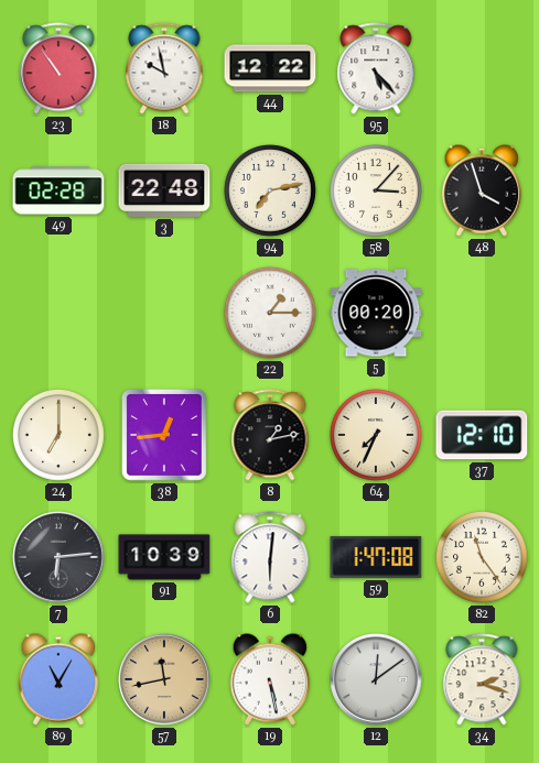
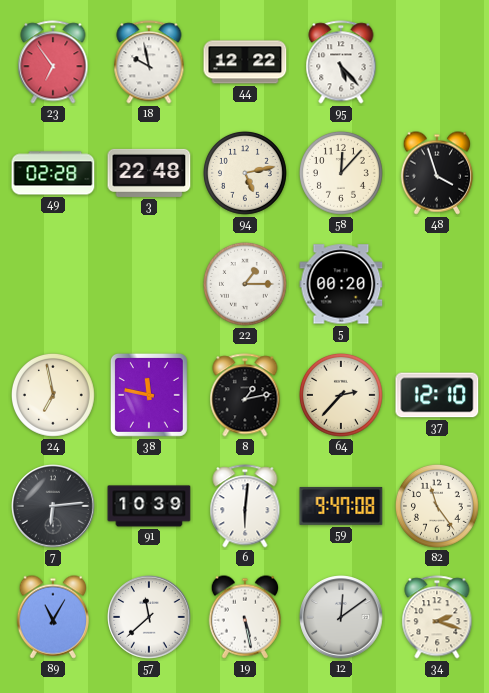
23: 10:54 -> 6:54 (53, 62)
94: 7:13 -> 5:13 (245, 173)
58: 3:07 -> 12:07 (341, 173)
24: 7:00 -> 6:58 (53, 395)
38: 12:44 -> 11:47 (149, 395)
64: 7:34 -> 2:37 (341, 395)
59: 1:47 -> 9:47 (341, 506)
57: 11:43 -> 11:38 (149, 617)
57 dial: champagne -> white (149, 617)
